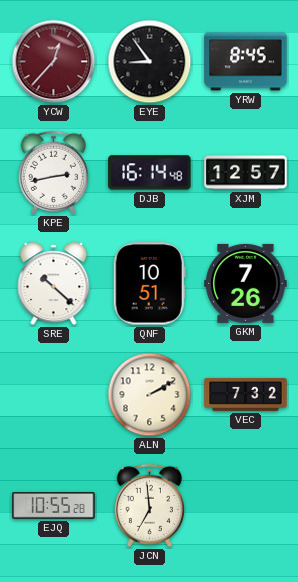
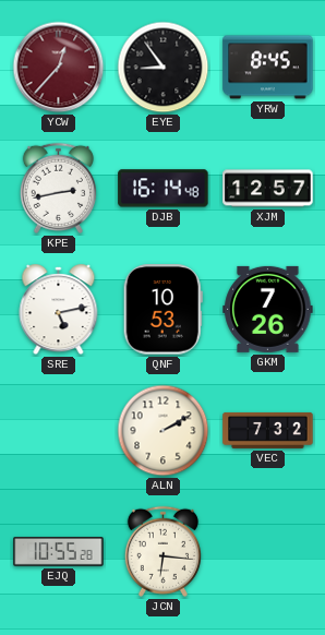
SRE: 10:22 -> 5:13 (59, 310)
QNF: 10:51 -> 10:53 (162, 310)
JCN: 6:59 -> 6:16 (162, 551)
